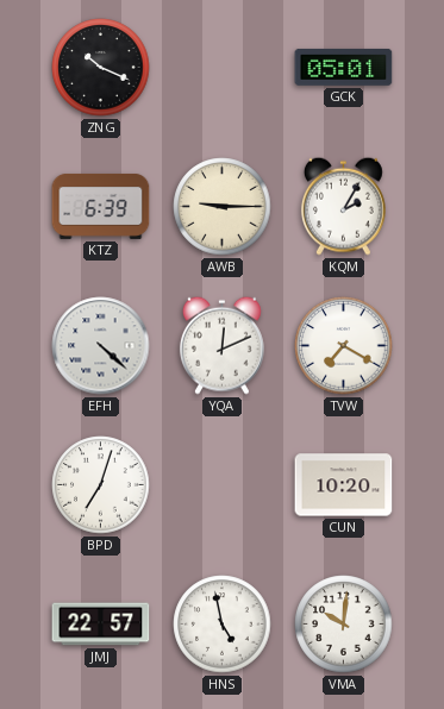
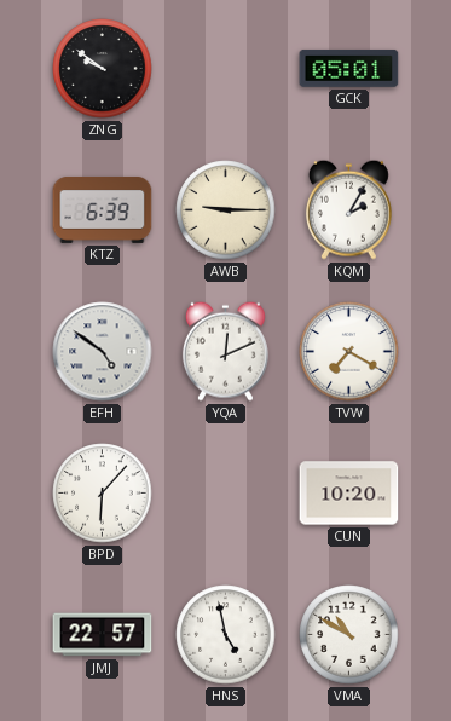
ZNG: 10:19 -> 9:51 (103, 69)
EFH: 4:22 -> 4:51 (103, 352)
BPD: 7:03 -> 6:07 (103, 494)
VMA: 10:01 -> 10:50 (349, 635)
